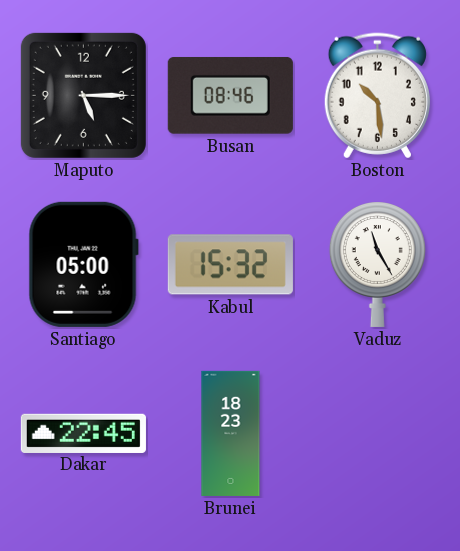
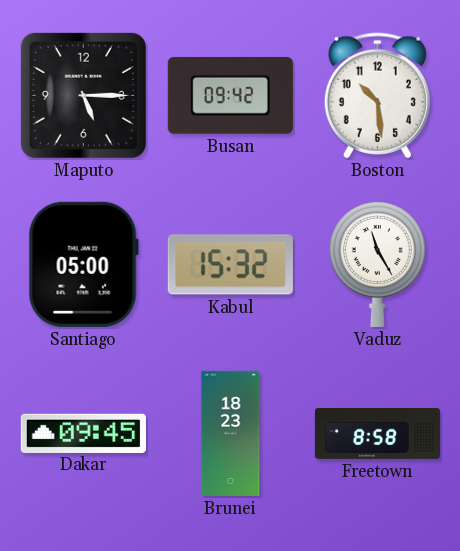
Busan: 08:46 -> 09:42 (230, 95)
Dakar: 22:45 -> 09:45 (83, 433)
Freetown: none -> 8:58 (377, 434)
